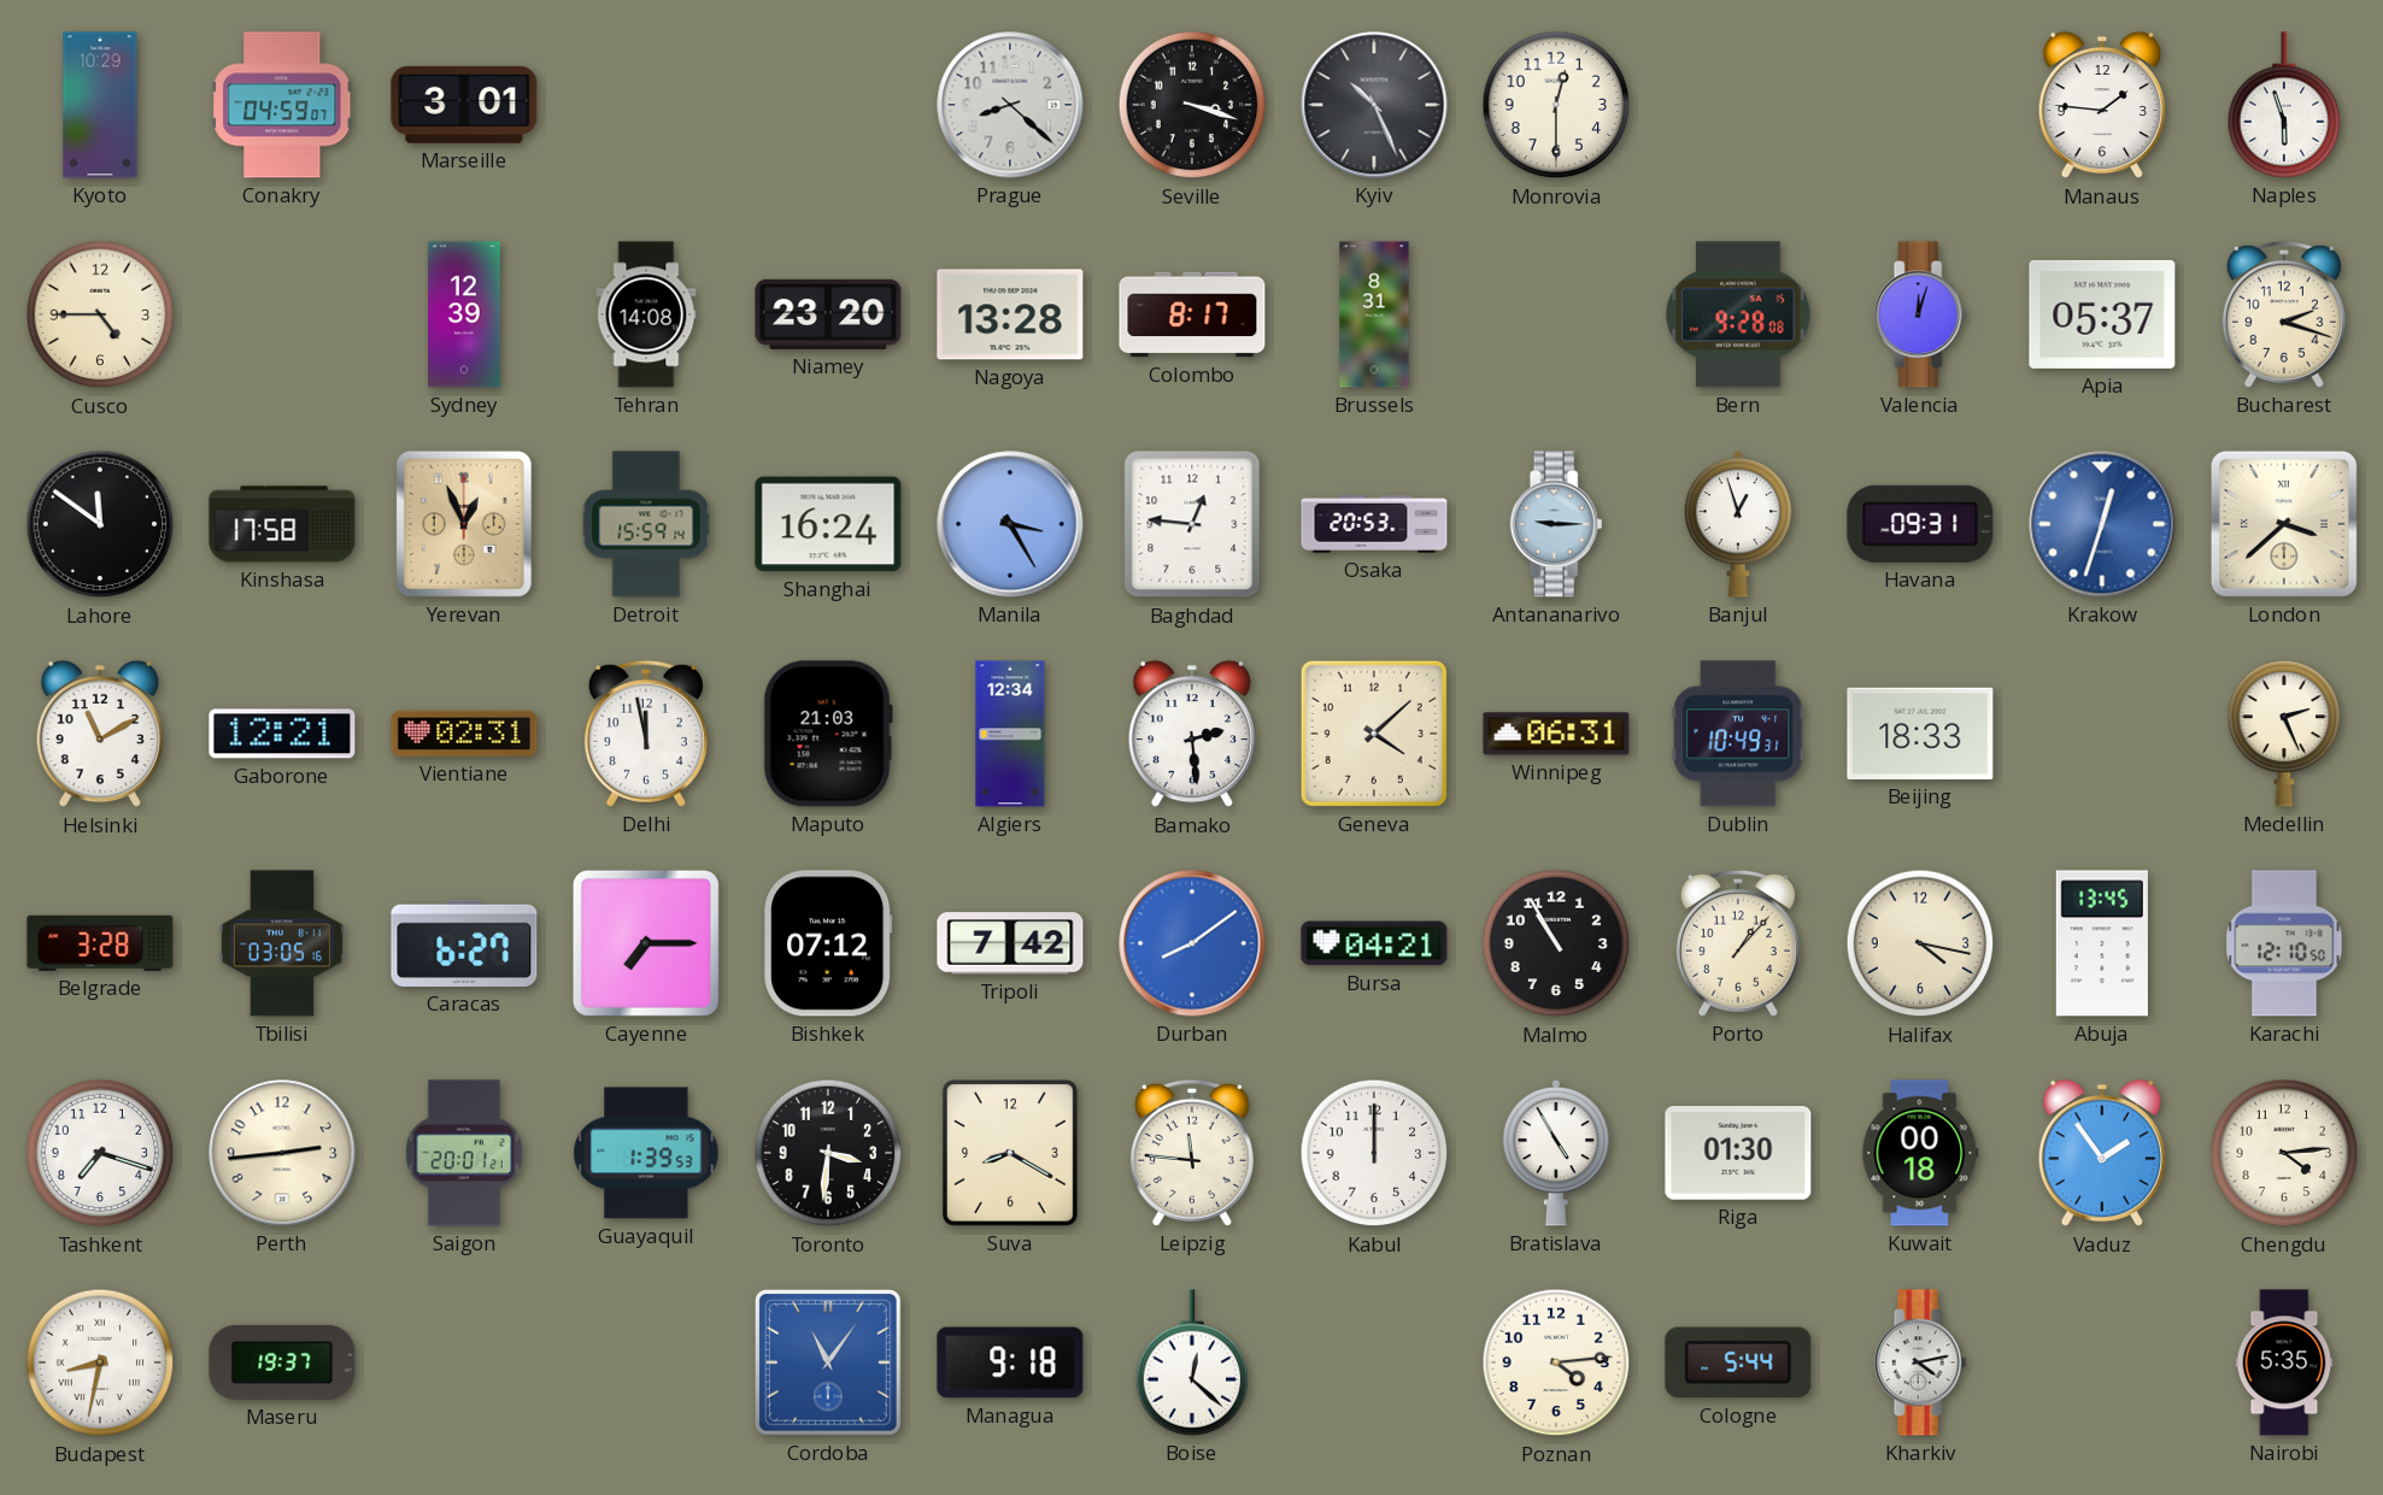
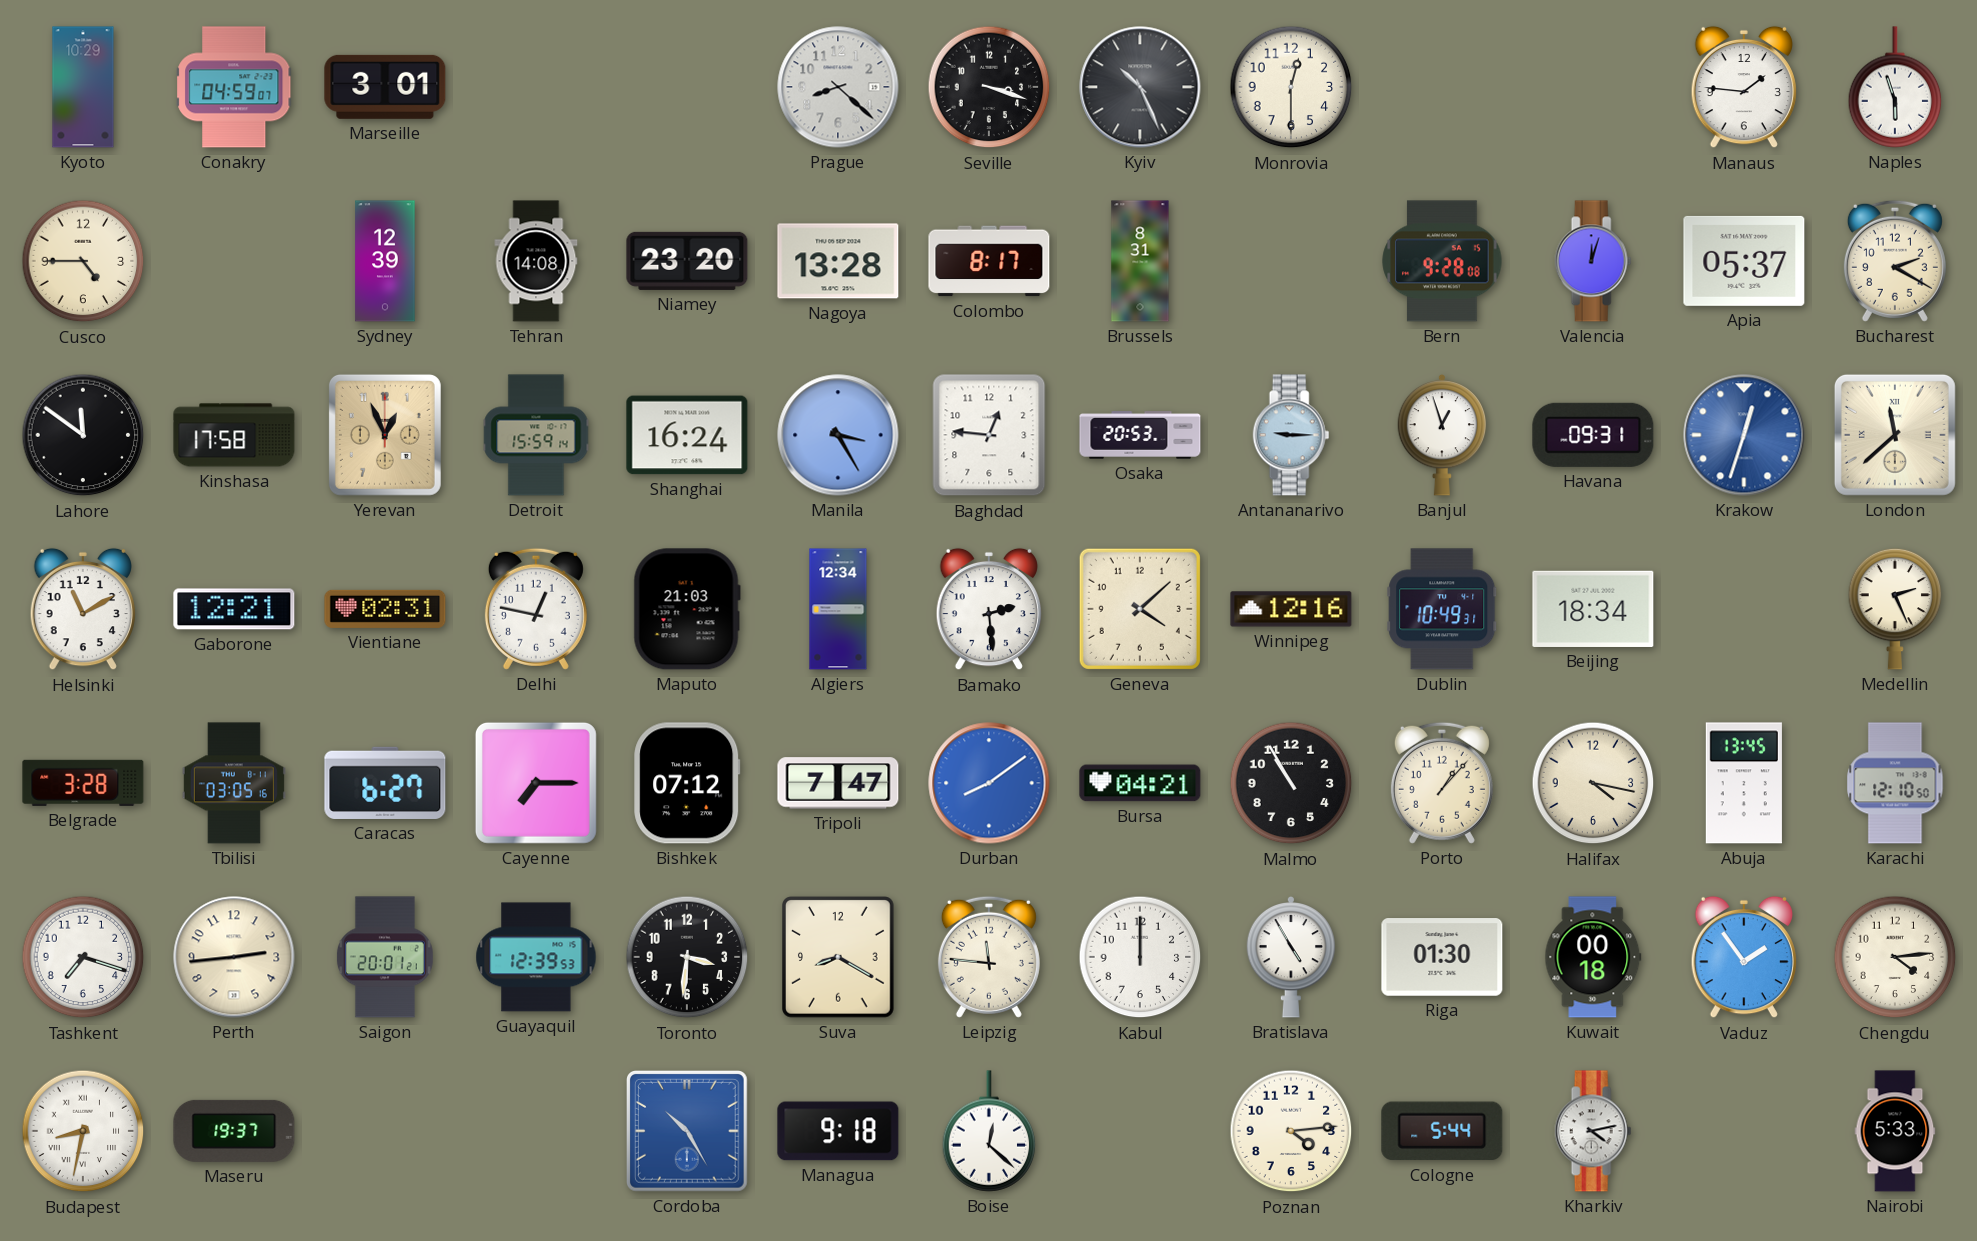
Bucharest: 2:18 -> 2:20 (1895, 261)
London: 3:38 -> 11:38 (1895, 435)
Delhi: 11:58 -> 12:47 (536, 609)
Winnipeg: 06:31 -> 12:16 (1291, 609)
Beijing: 18:33 -> 18:34 (1593, 609)
Tripoli: 7:42 -> 7:47 (838, 783)
Guayaquil: 1:39 -> 12:39 (536, 957)
Cordoba: 11:06 -> 10:25 (688, 1132)
Nairobi: 5:35 -> 5:33 (1895, 1131)
